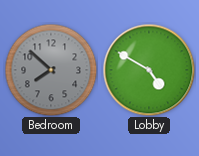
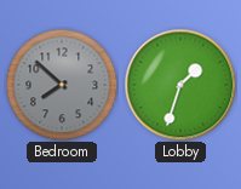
Lobby: 4:50 -> 1:33 (180, 85)
